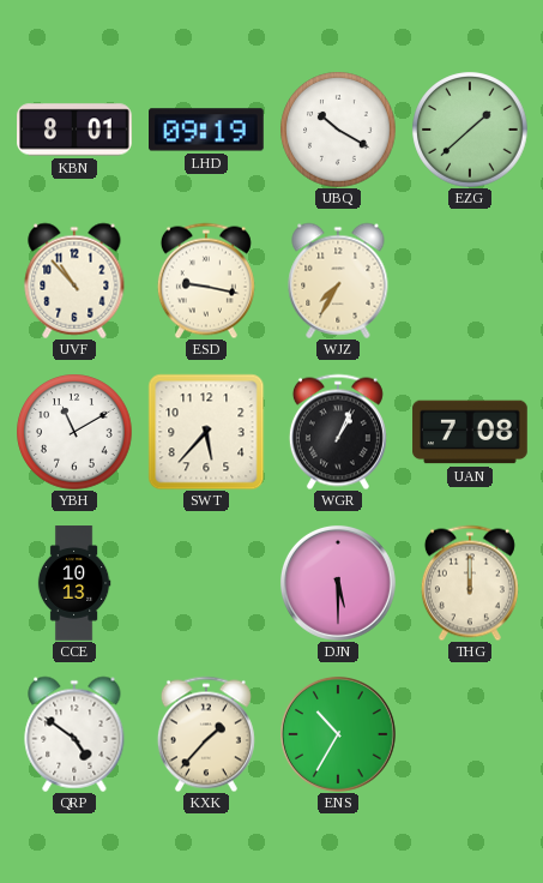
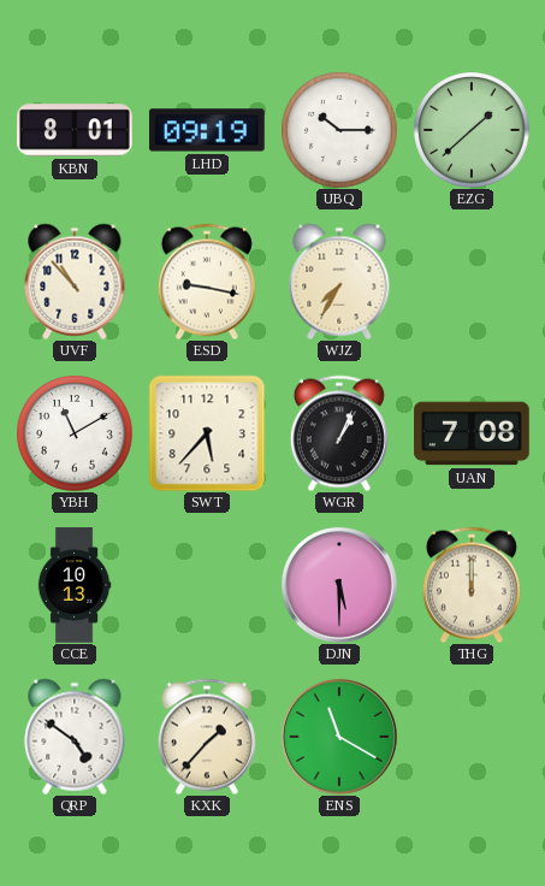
UBQ: 10:20 -> 10:15 (339, 130)
ENS: 10:35 -> 11:20 (339, 737)
